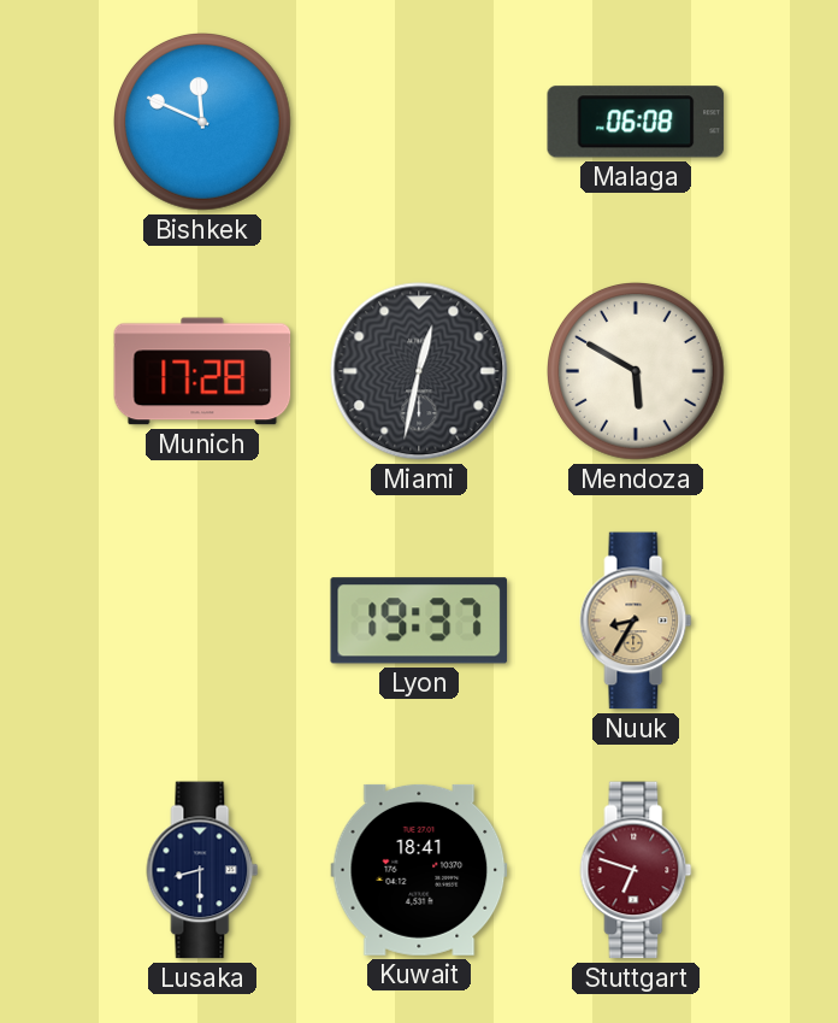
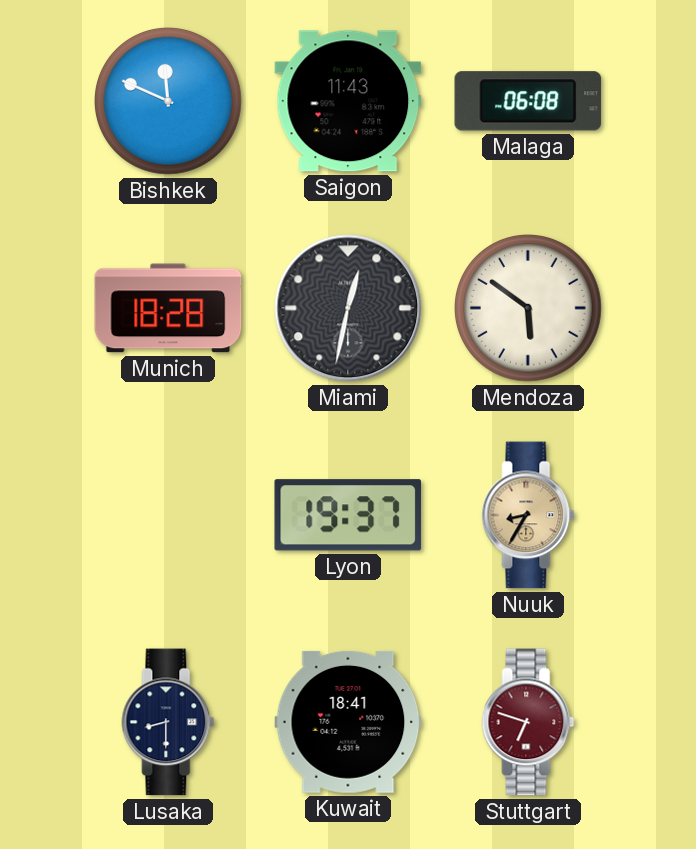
Saigon: none -> 11:43 (348, 101)
Munich: 17:28 -> 18:28 (168, 308)
Mendoza: 5:50 -> 5:51 (529, 309)
